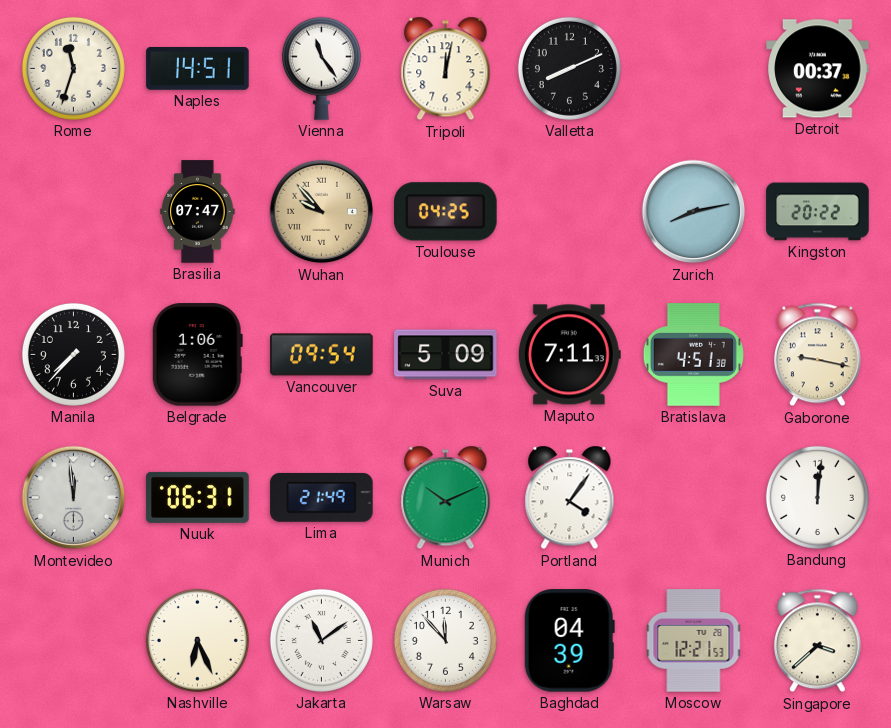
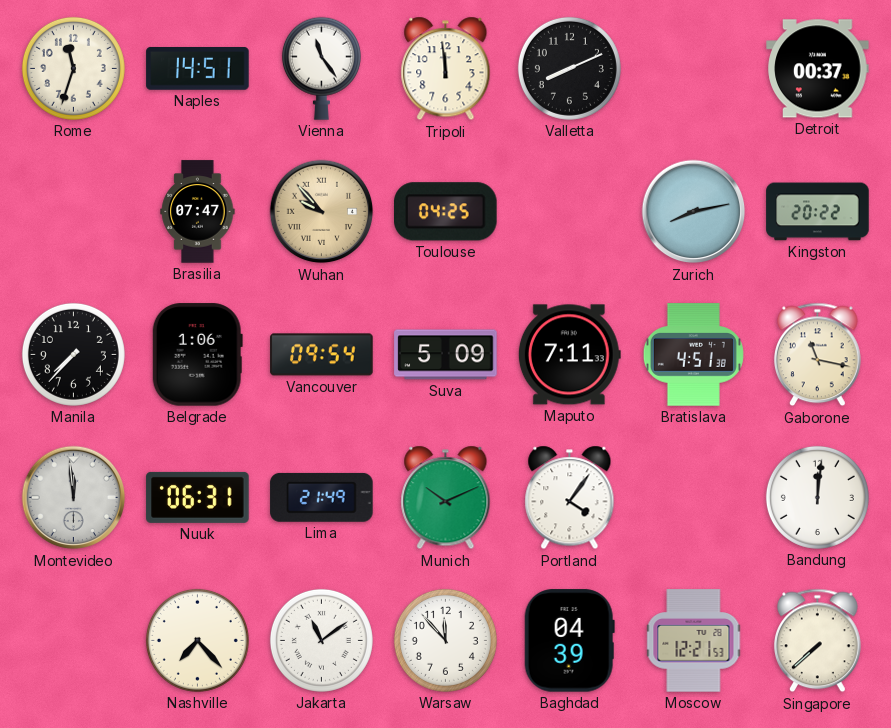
Tripoli: 12:02 -> 11:59 (446, 69)
Gaborone: 9:17 -> 11:17 (817, 355)
Nashville: 6:26 -> 7:23 (197, 640)
Singapore: 3:38 -> 7:38 (817, 641)
